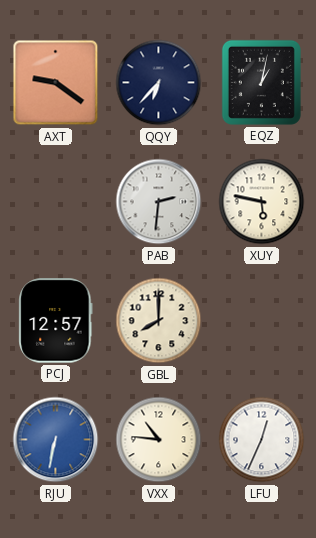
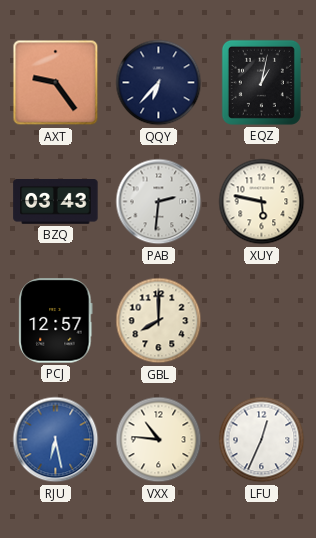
AXT: 9:21 -> 9:24 (56, 83)
BZQ: none -> 03:43 (56, 202)
RJU: 6:32 -> 6:28 (56, 440)
